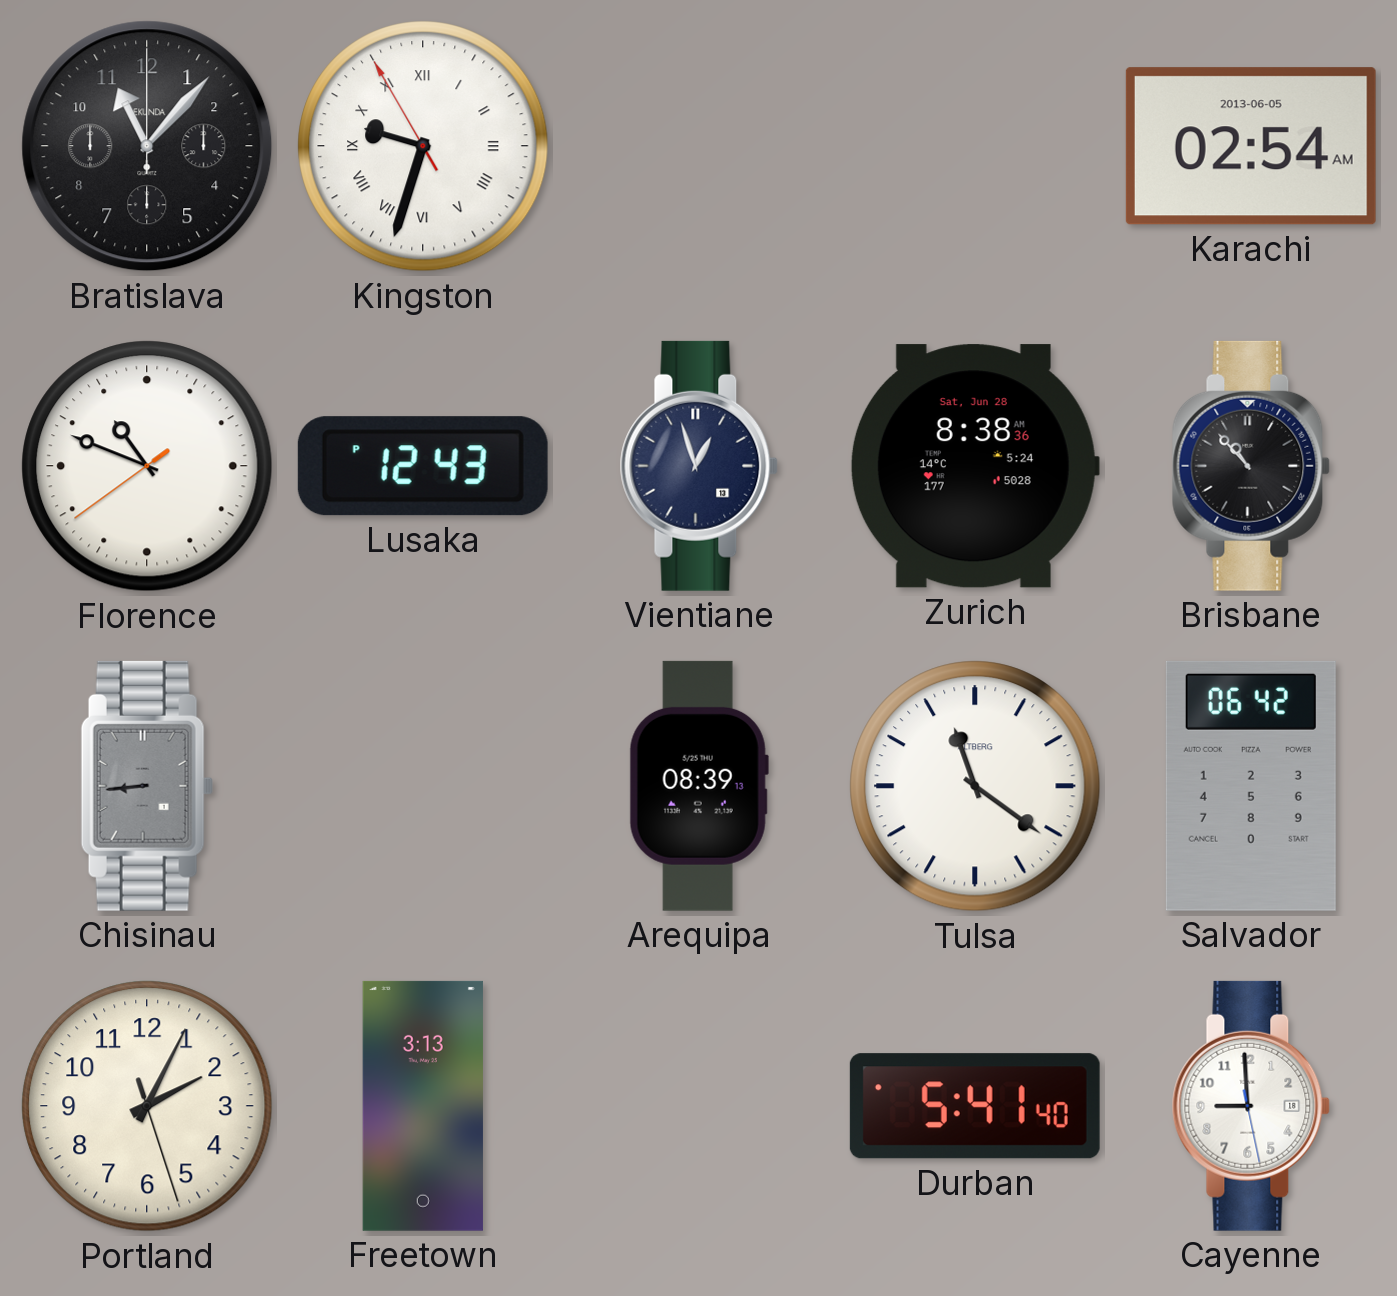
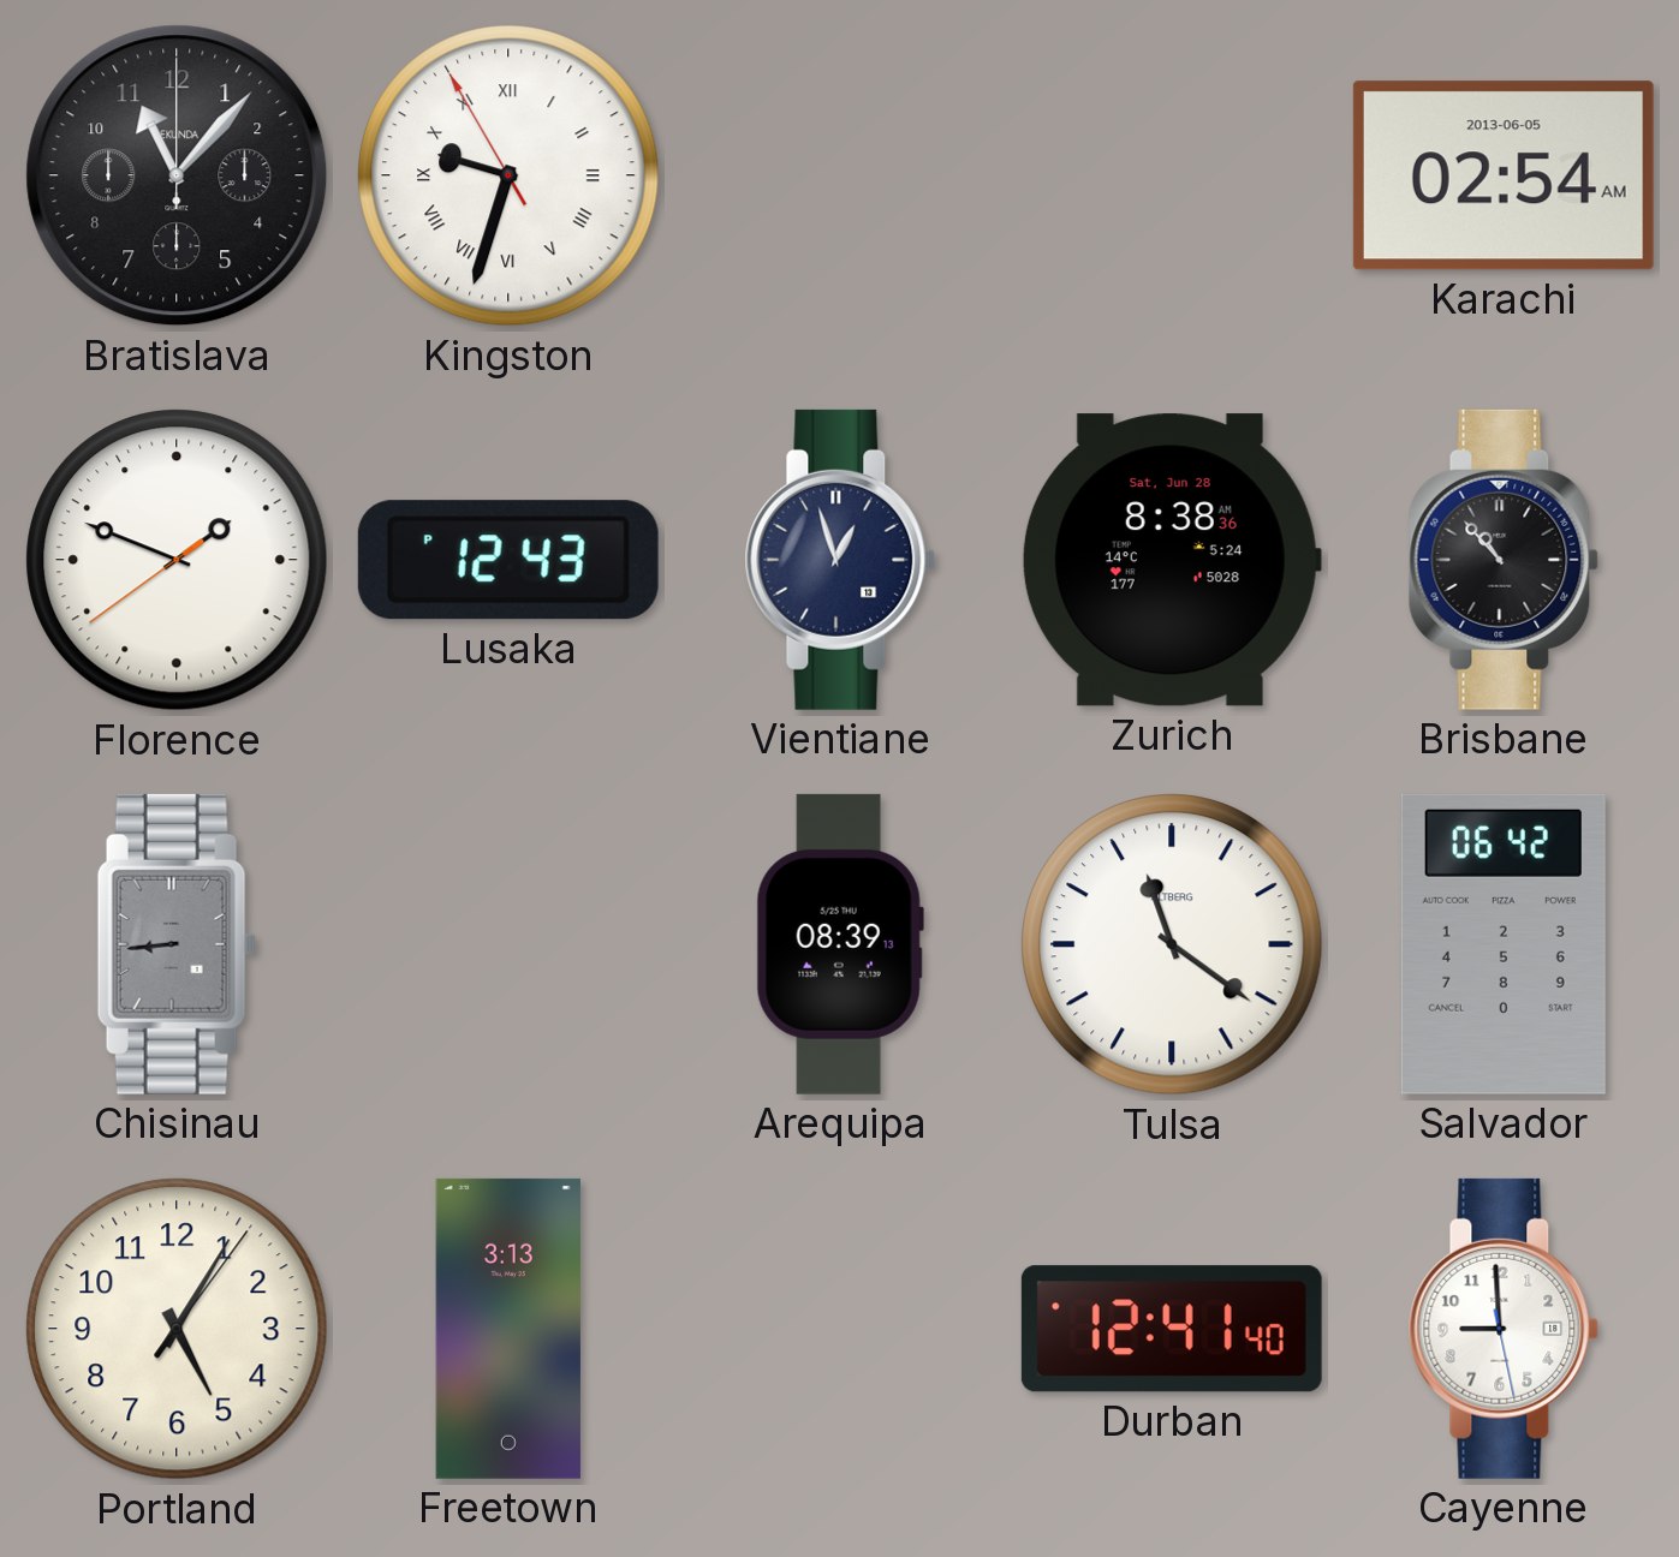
Florence: 10:48 -> 1:48 (177, 560)
Portland: 2:04 -> 5:05 (177, 1329)
Durban: 5:41 -> 12:41 (1172, 1329)
